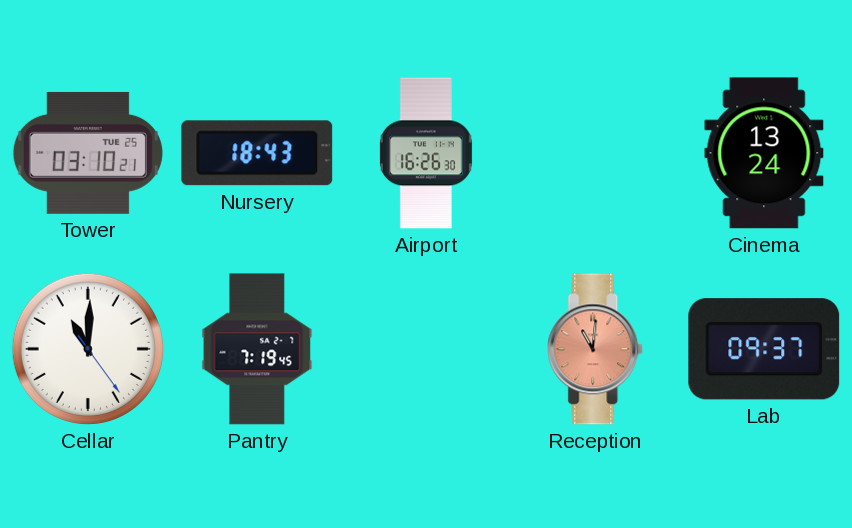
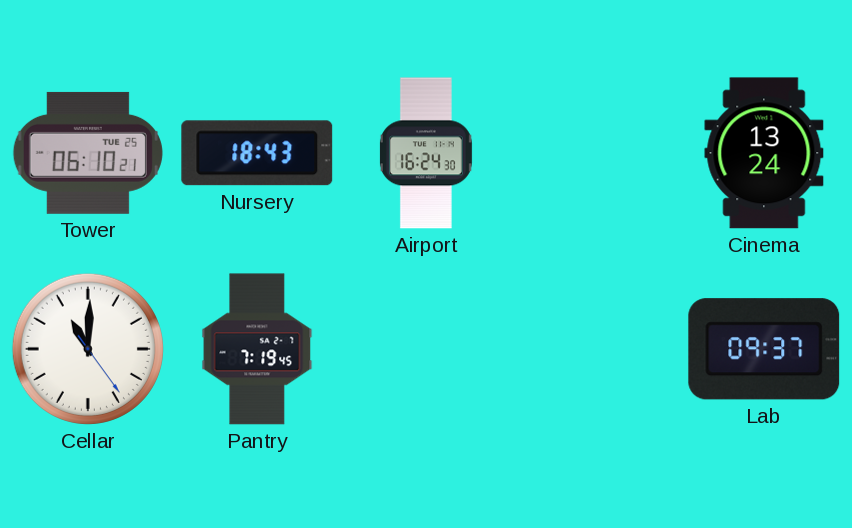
Tower: 03:10 -> 06:10 (88, 153)
Airport: 16:26 -> 16:24 (426, 153)
Reception: 11:01 -> none (596, 349)
